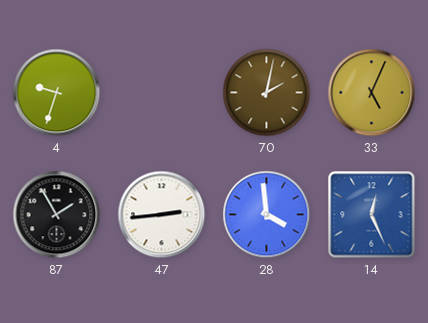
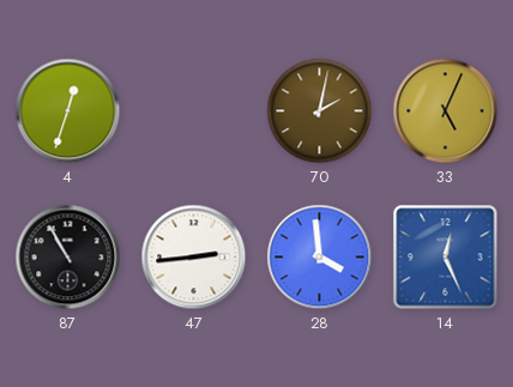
4: 9:33 -> 12:33 (68, 111)
87: 1:55 -> 10:55 (68, 258)
